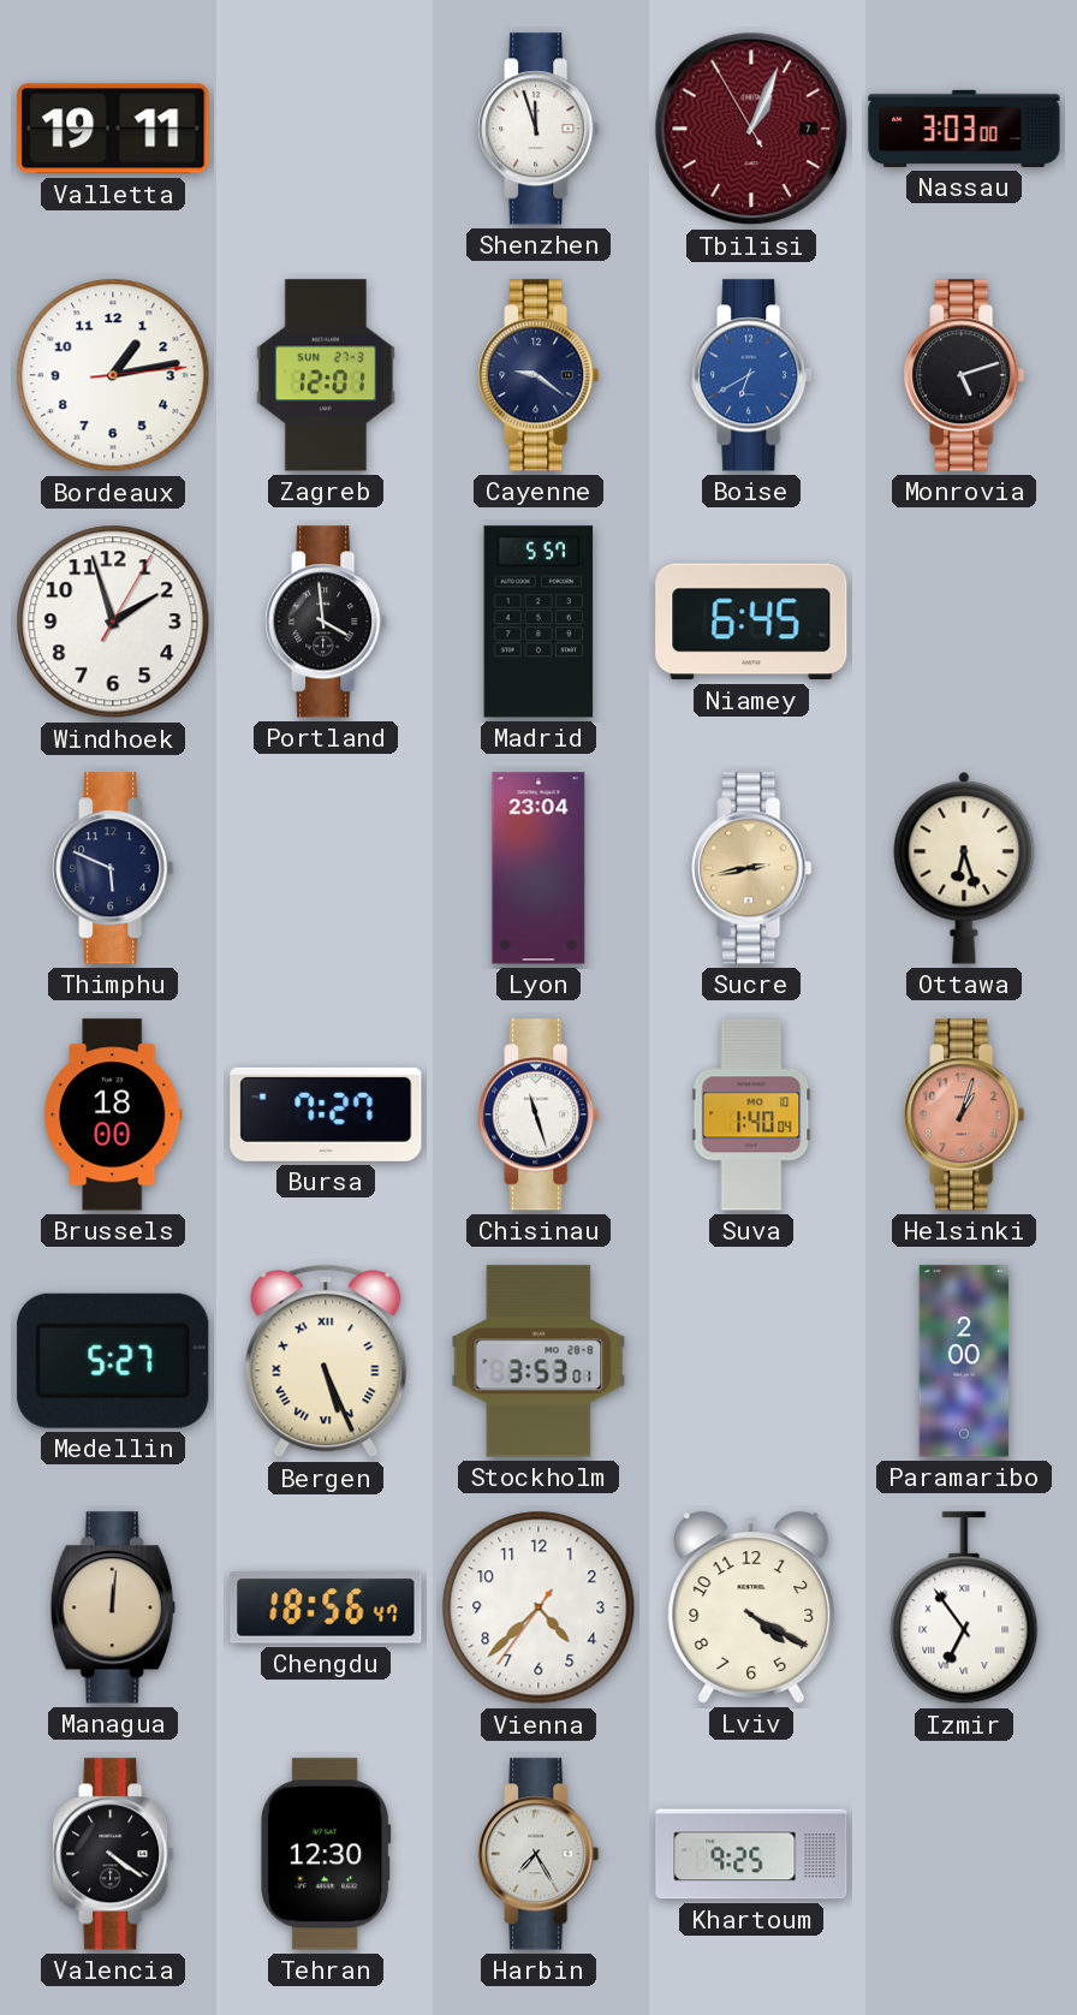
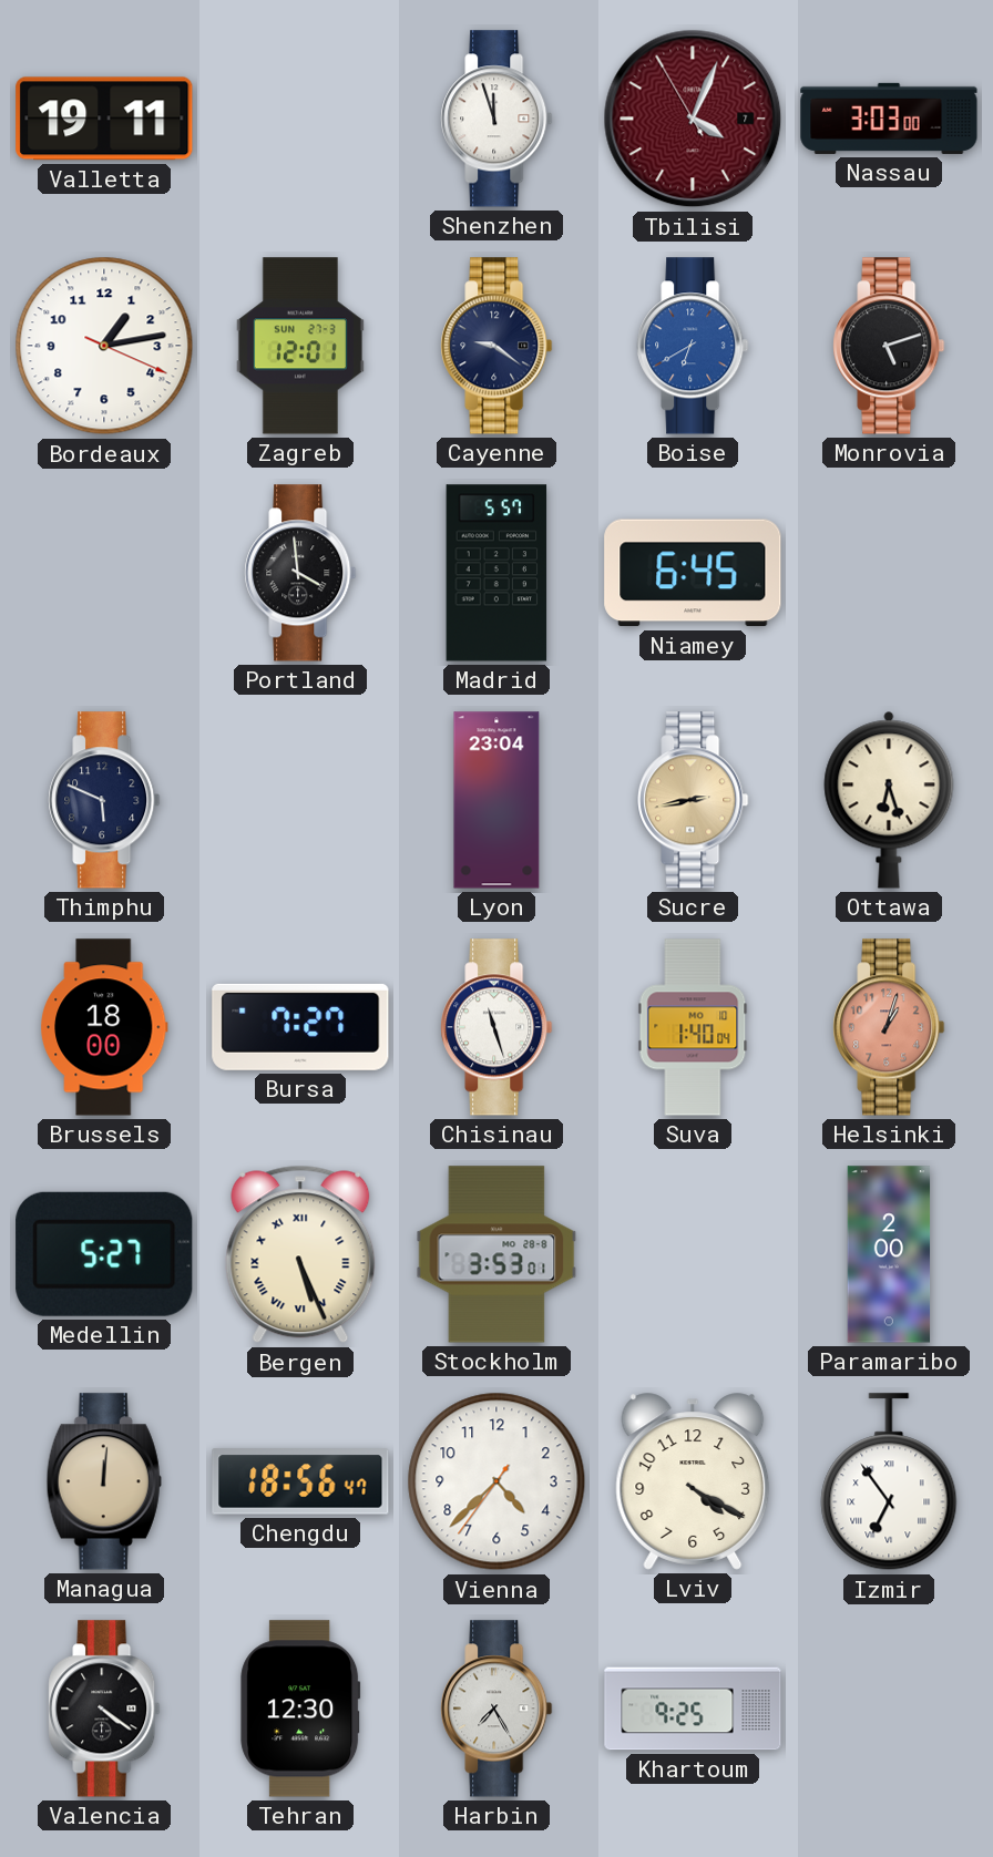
Tbilisi: 1:03 -> 4:03 (693, 119)
Bordeaux: 1:13:14 -> 1:13:19 (104, 346)
Windhoek: 1:57 -> none (113, 622)
